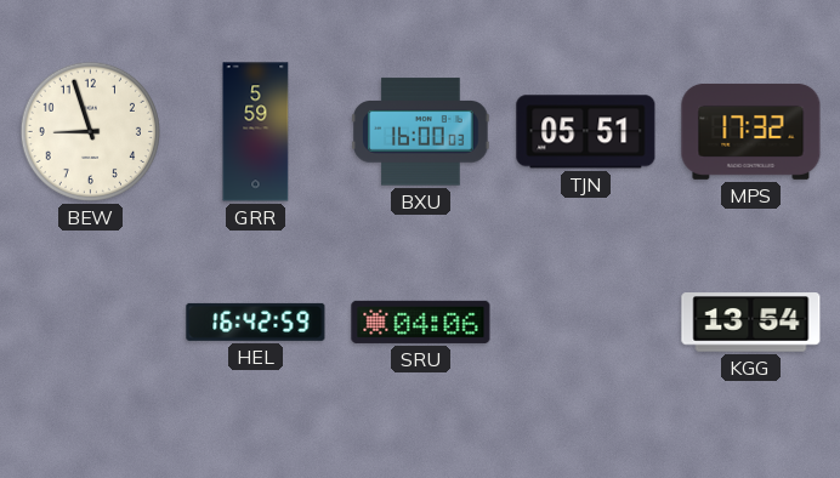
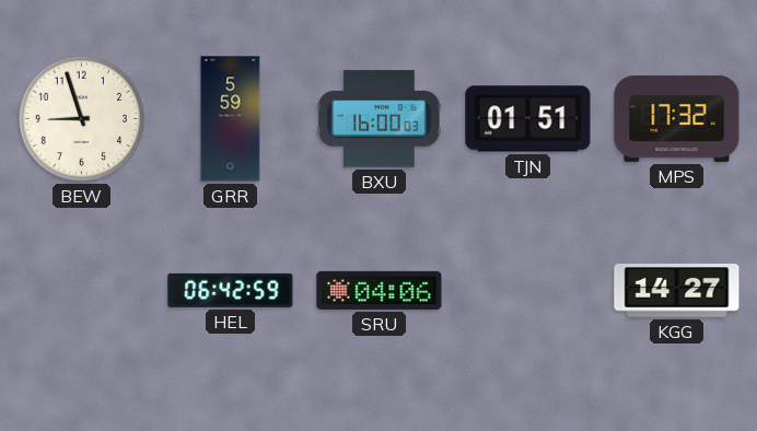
TJN: 05:51 -> 01:51 (528, 119)
HEL: 16:42 -> 06:42 (231, 290)
KGG: 13:54 -> 14:27 (677, 291)
